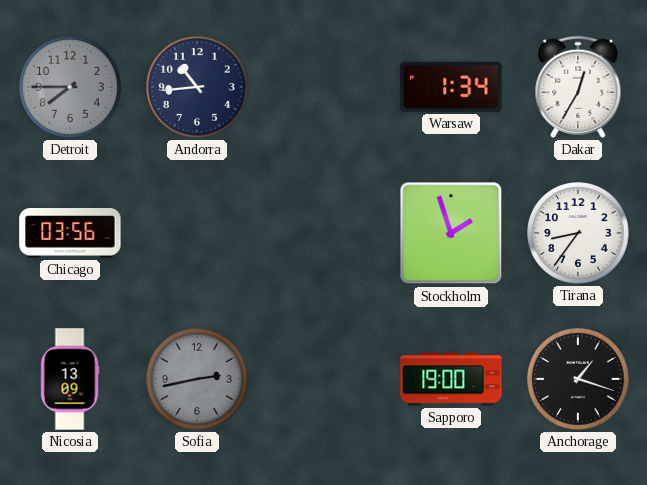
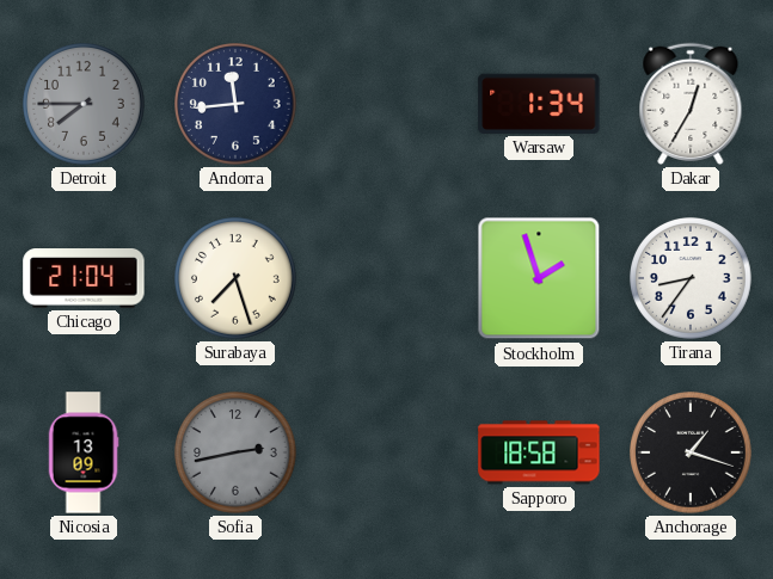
Andorra: 10:44 -> 11:44 (237, 105)
Chicago: 03:56 -> 21:04 (84, 278)
Surabaya: none -> 7:27 (237, 279)
Sapporo: 19:00 -> 18:58 (539, 452)
